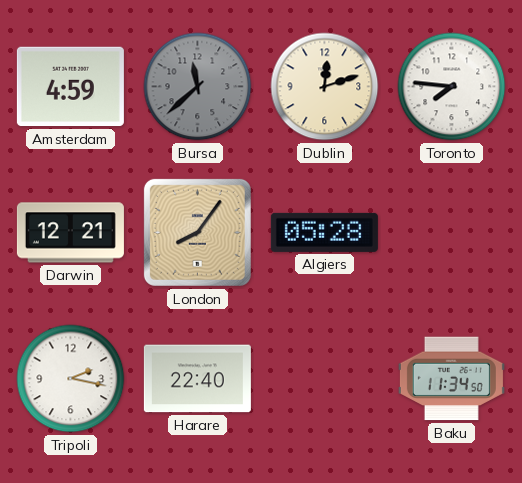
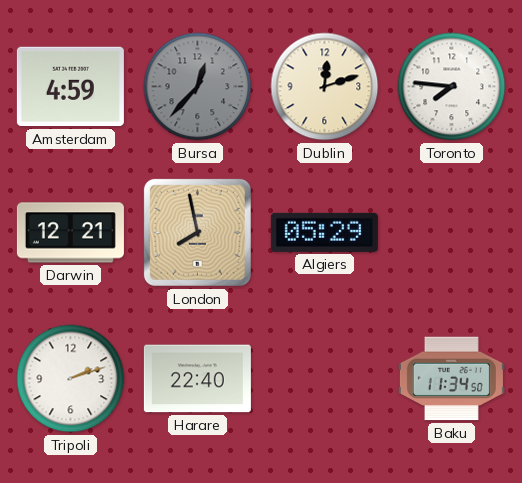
Bursa: 11:38 -> 12:37 (198, 87)
London: 8:06 -> 7:58 (197, 232)
Algiers: 05:28 -> 05:29 (324, 232)
Tripoli: 2:17 -> 2:12 (71, 379)
